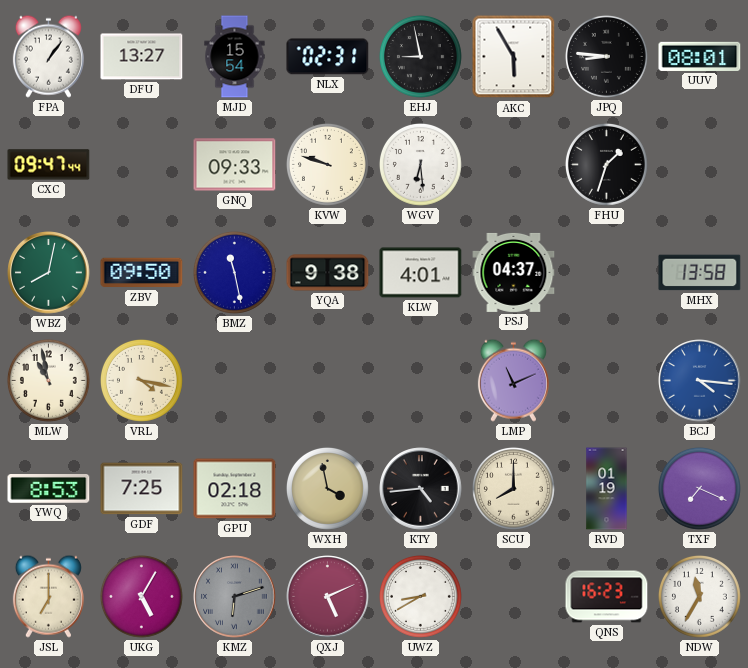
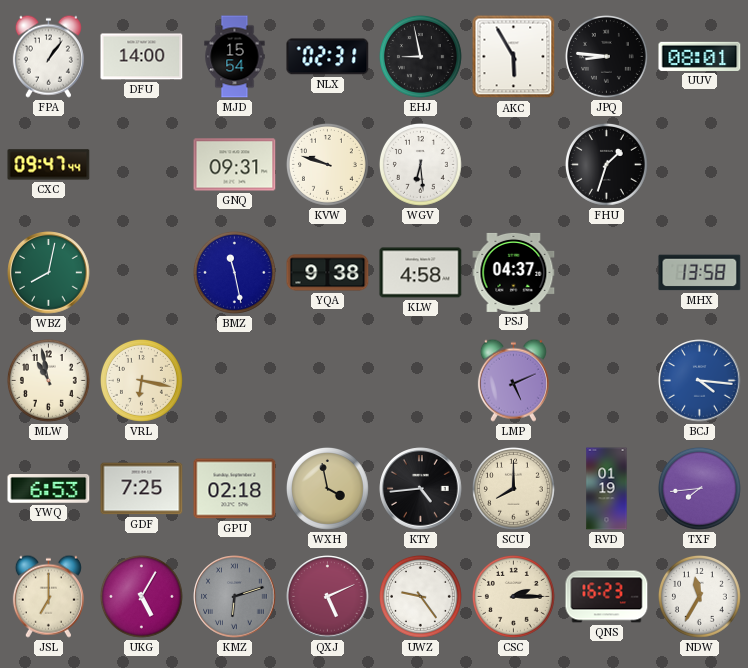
DFU: 13:27 -> 14:00 (142, 57)
GNQ: 09:33 -> 09:31 (235, 165)
ZBV: 09:50 -> none (142, 273)
KLW: 4:01 -> 4:58 (421, 273)
VRL: 4:17 -> 6:17 (141, 380)
LMP: 11:11 -> 5:11 (513, 380)
YWQ: 8:53 -> 6:53 (49, 489)
TXF: 7:19 -> 7:44 (699, 488)
UWZ: 8:40 -> 9:24 (420, 596)
CSC: none -> 2:15 (513, 596)
